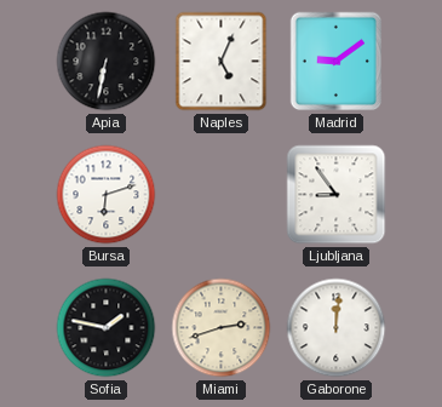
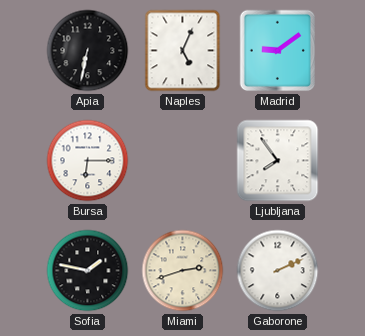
Bursa: 6:12 -> 6:15 (88, 161)
Ljubljana: 8:54 -> 7:54 (278, 161)
Gaborone: 12:01 -> 2:11 (278, 271)
